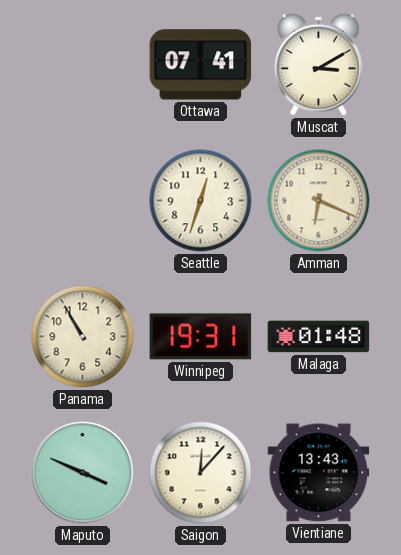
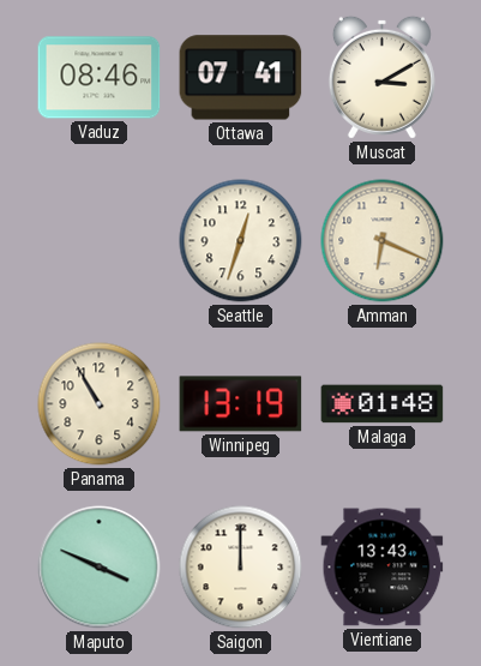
Vaduz: none -> 08:46 (100, 78)
Winnipeg: 19:31 -> 13:19 (241, 404)
Saigon: 12:07 -> 12:00 (241, 568)
